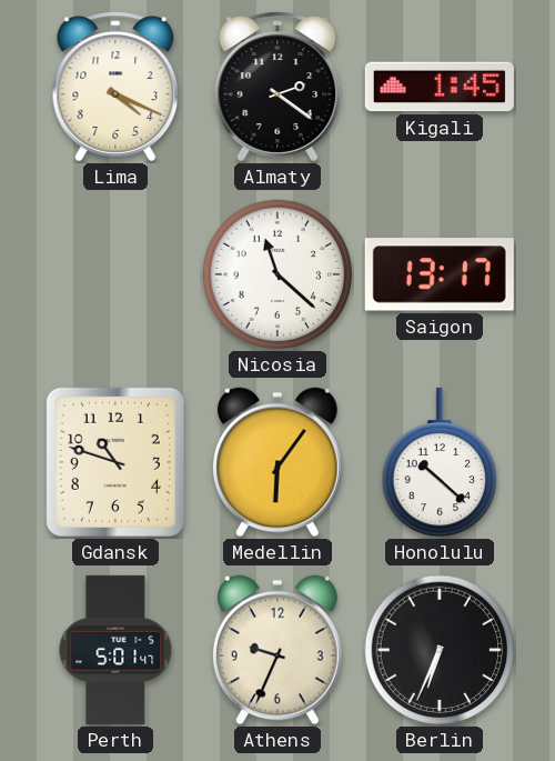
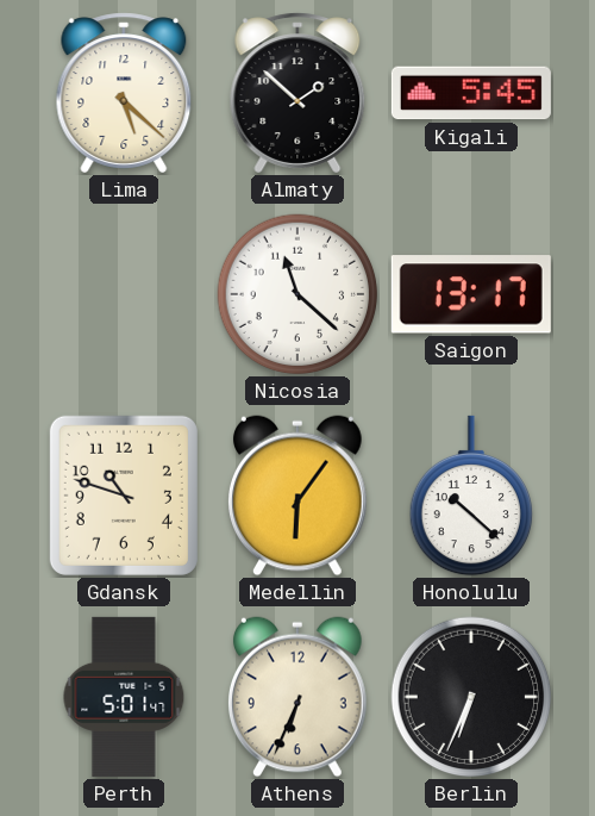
Lima: 4:19 -> 5:22 (124, 93)
Almaty: 2:21 -> 1:52 (297, 93)
Kigali: 1:45 -> 5:45 (471, 93)
Athens: 9:34 -> 6:34 (299, 697)
